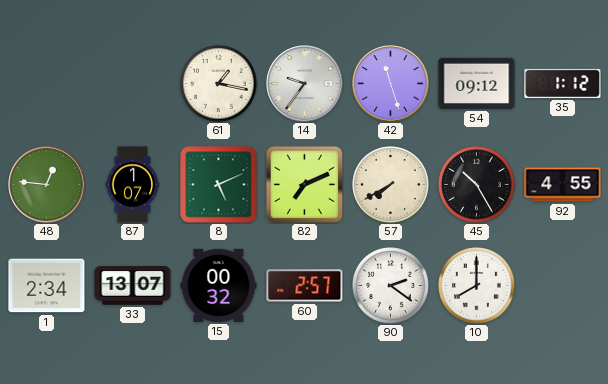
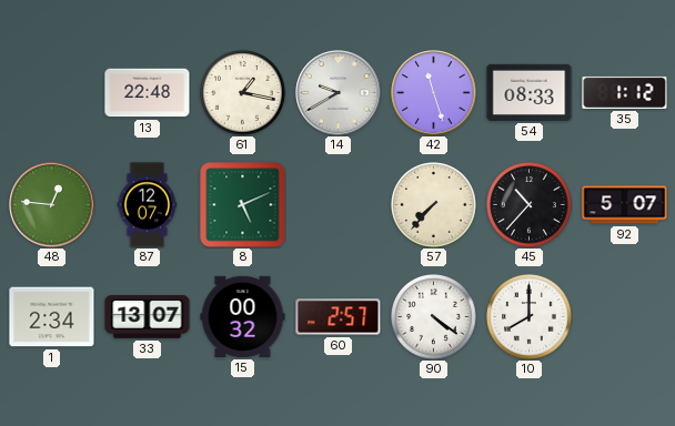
13: none -> 22:48 (148, 93)
14: 9:36 -> 9:40 (339, 93)
54: 09:12 -> 08:33 (530, 92)
87: 1:07 -> 12:07 (148, 205)
82: 7:11 -> none (304, 184)
57: 7:40 -> 7:37 (434, 205)
45: 10:25 -> 10:37 (530, 205)
92: 4:55 -> 5:07 (625, 205)
90: 2:21 -> 4:21 (434, 317)
